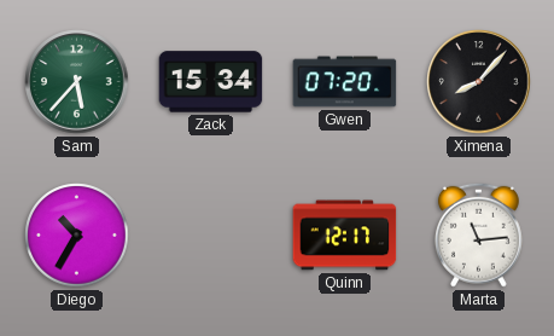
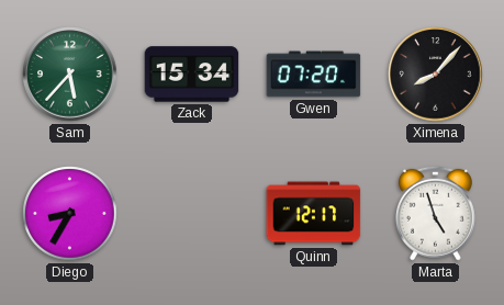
Diego: 10:35 -> 8:35 (70, 214)
Marta: 11:14 -> 4:57 (435, 213)
